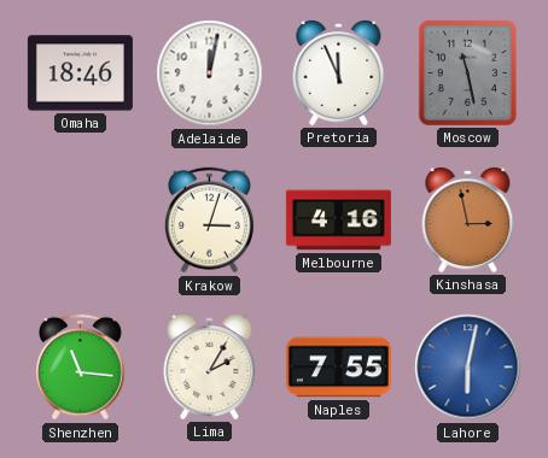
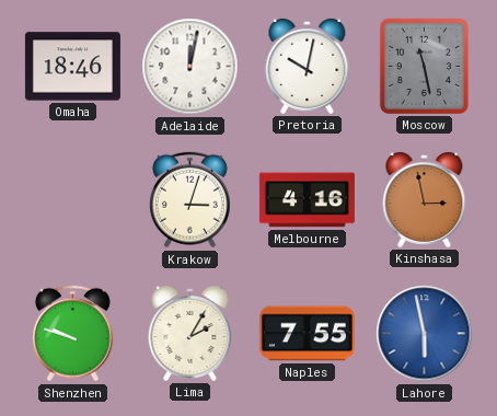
Pretoria: 11:56 -> 10:02 (308, 66)
Shenzhen: 11:16 -> 9:48 (72, 334)
Lahore: 6:02 -> 5:58 (425, 334)
